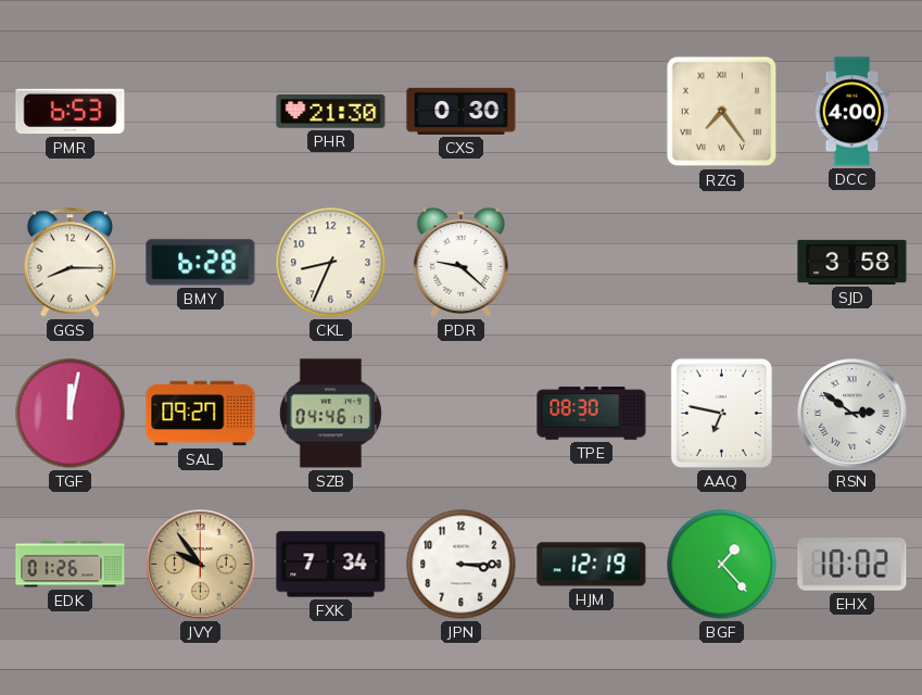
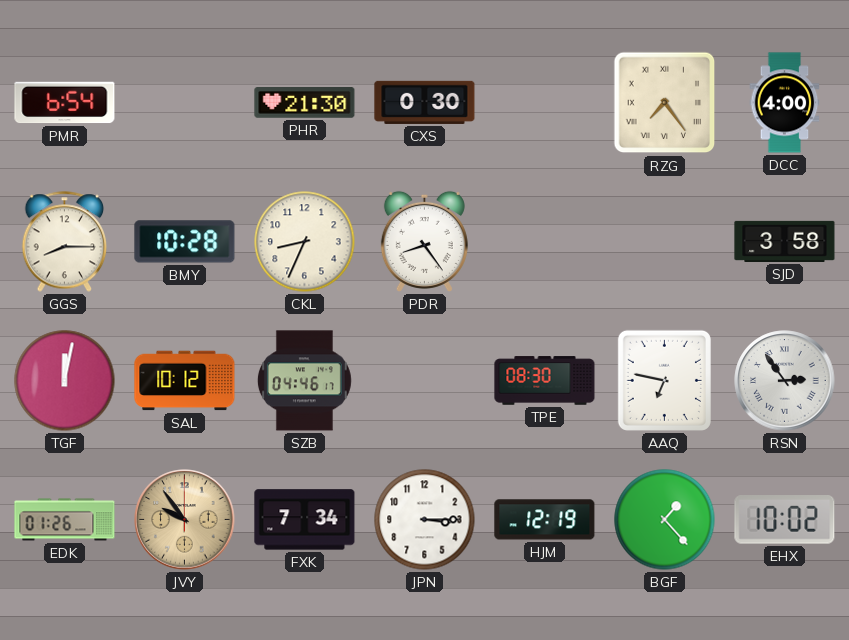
PMR: 6:53 -> 6:54 (65, 103)
BMY: 6:28 -> 10:28 (185, 242)
PDR: 9:22 -> 8:24 (424, 241)
SAL: 09:27 -> 10:12 (185, 381)
RSN: 2:51 -> 2:54 (785, 381)
